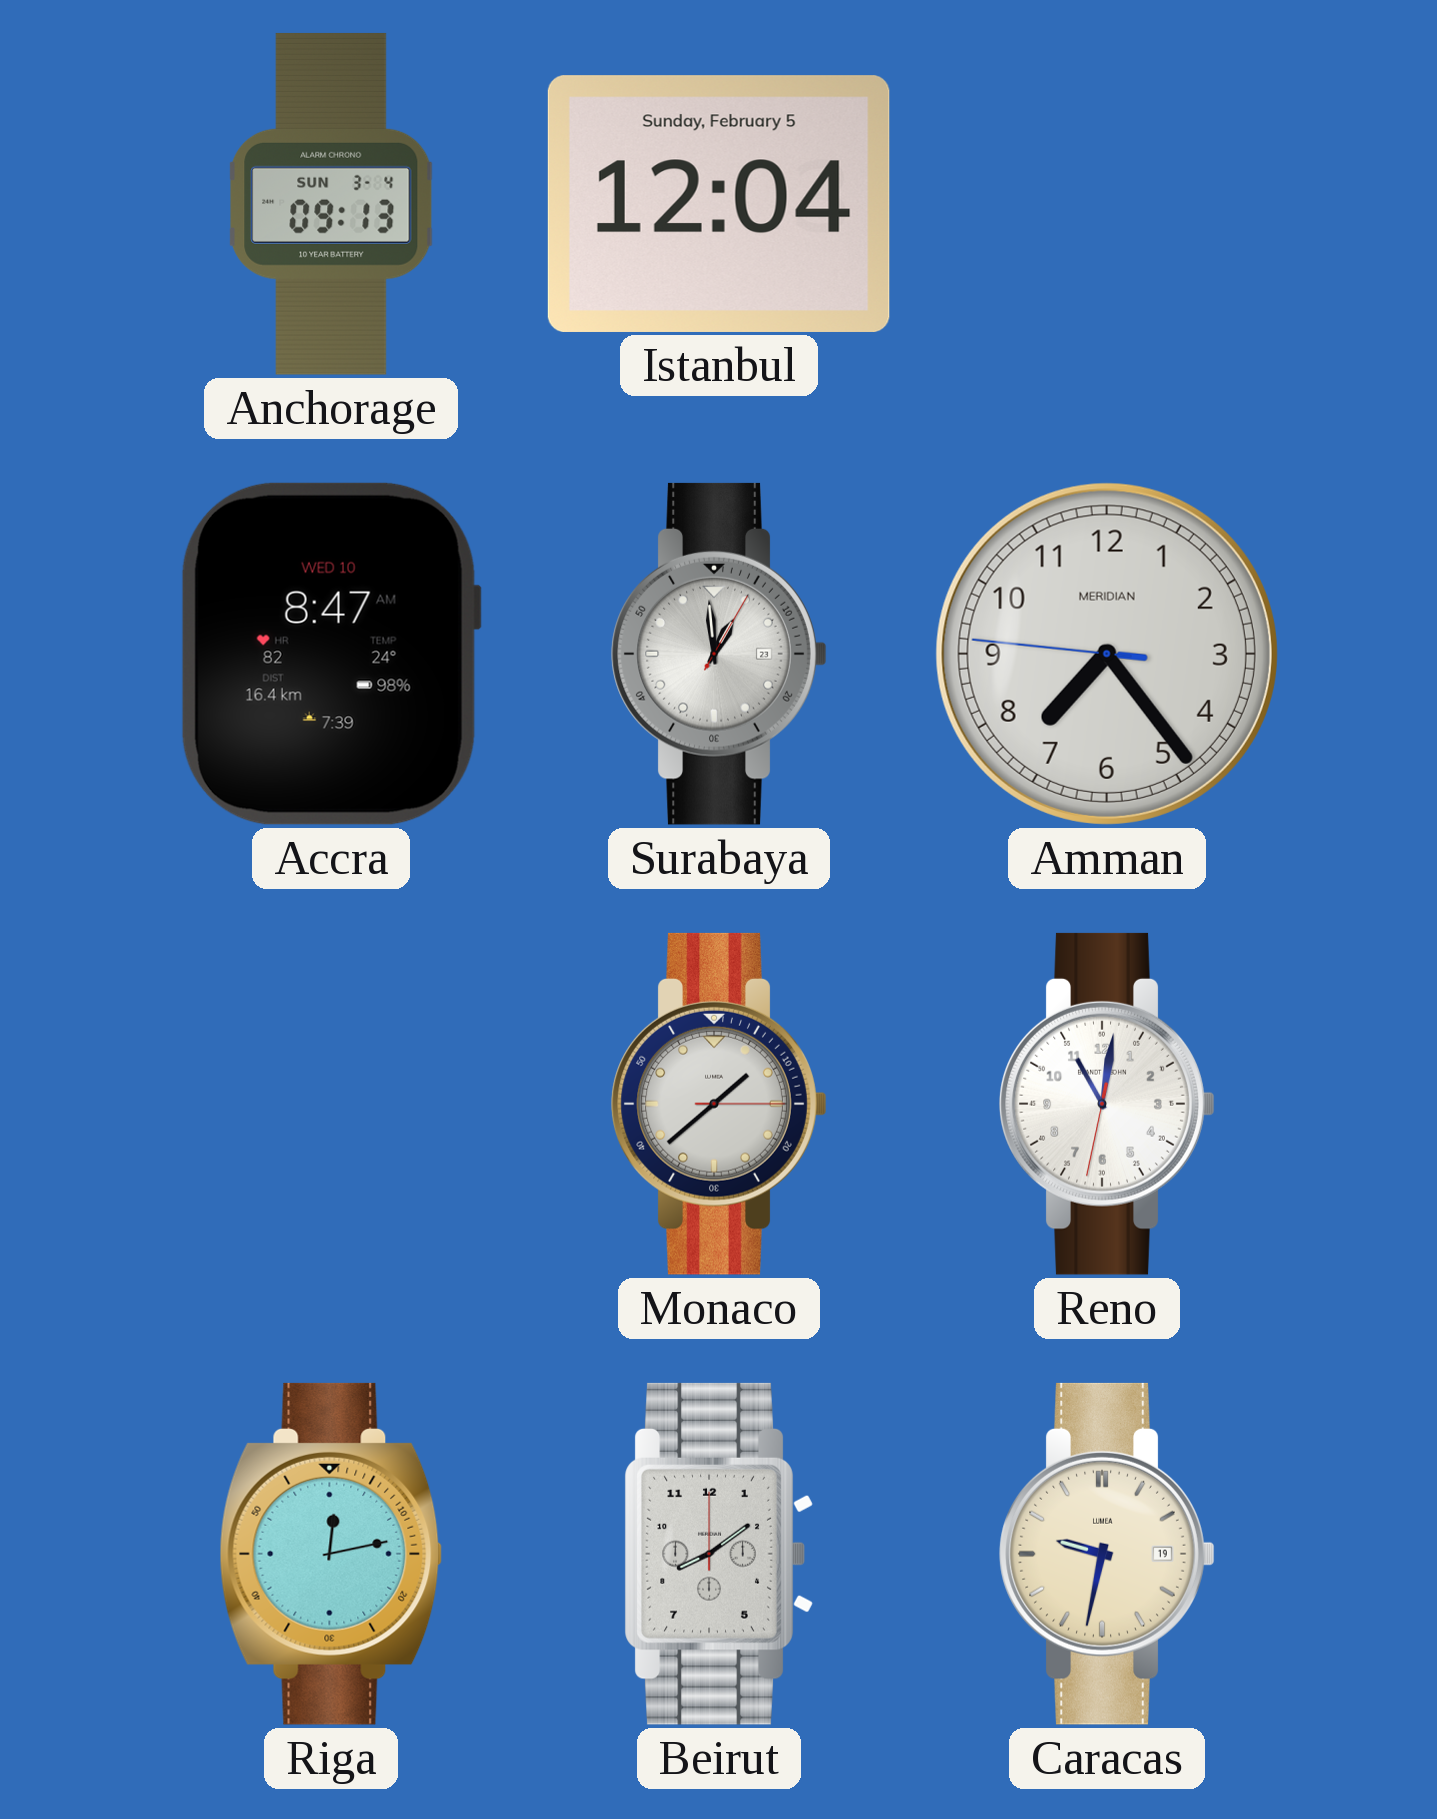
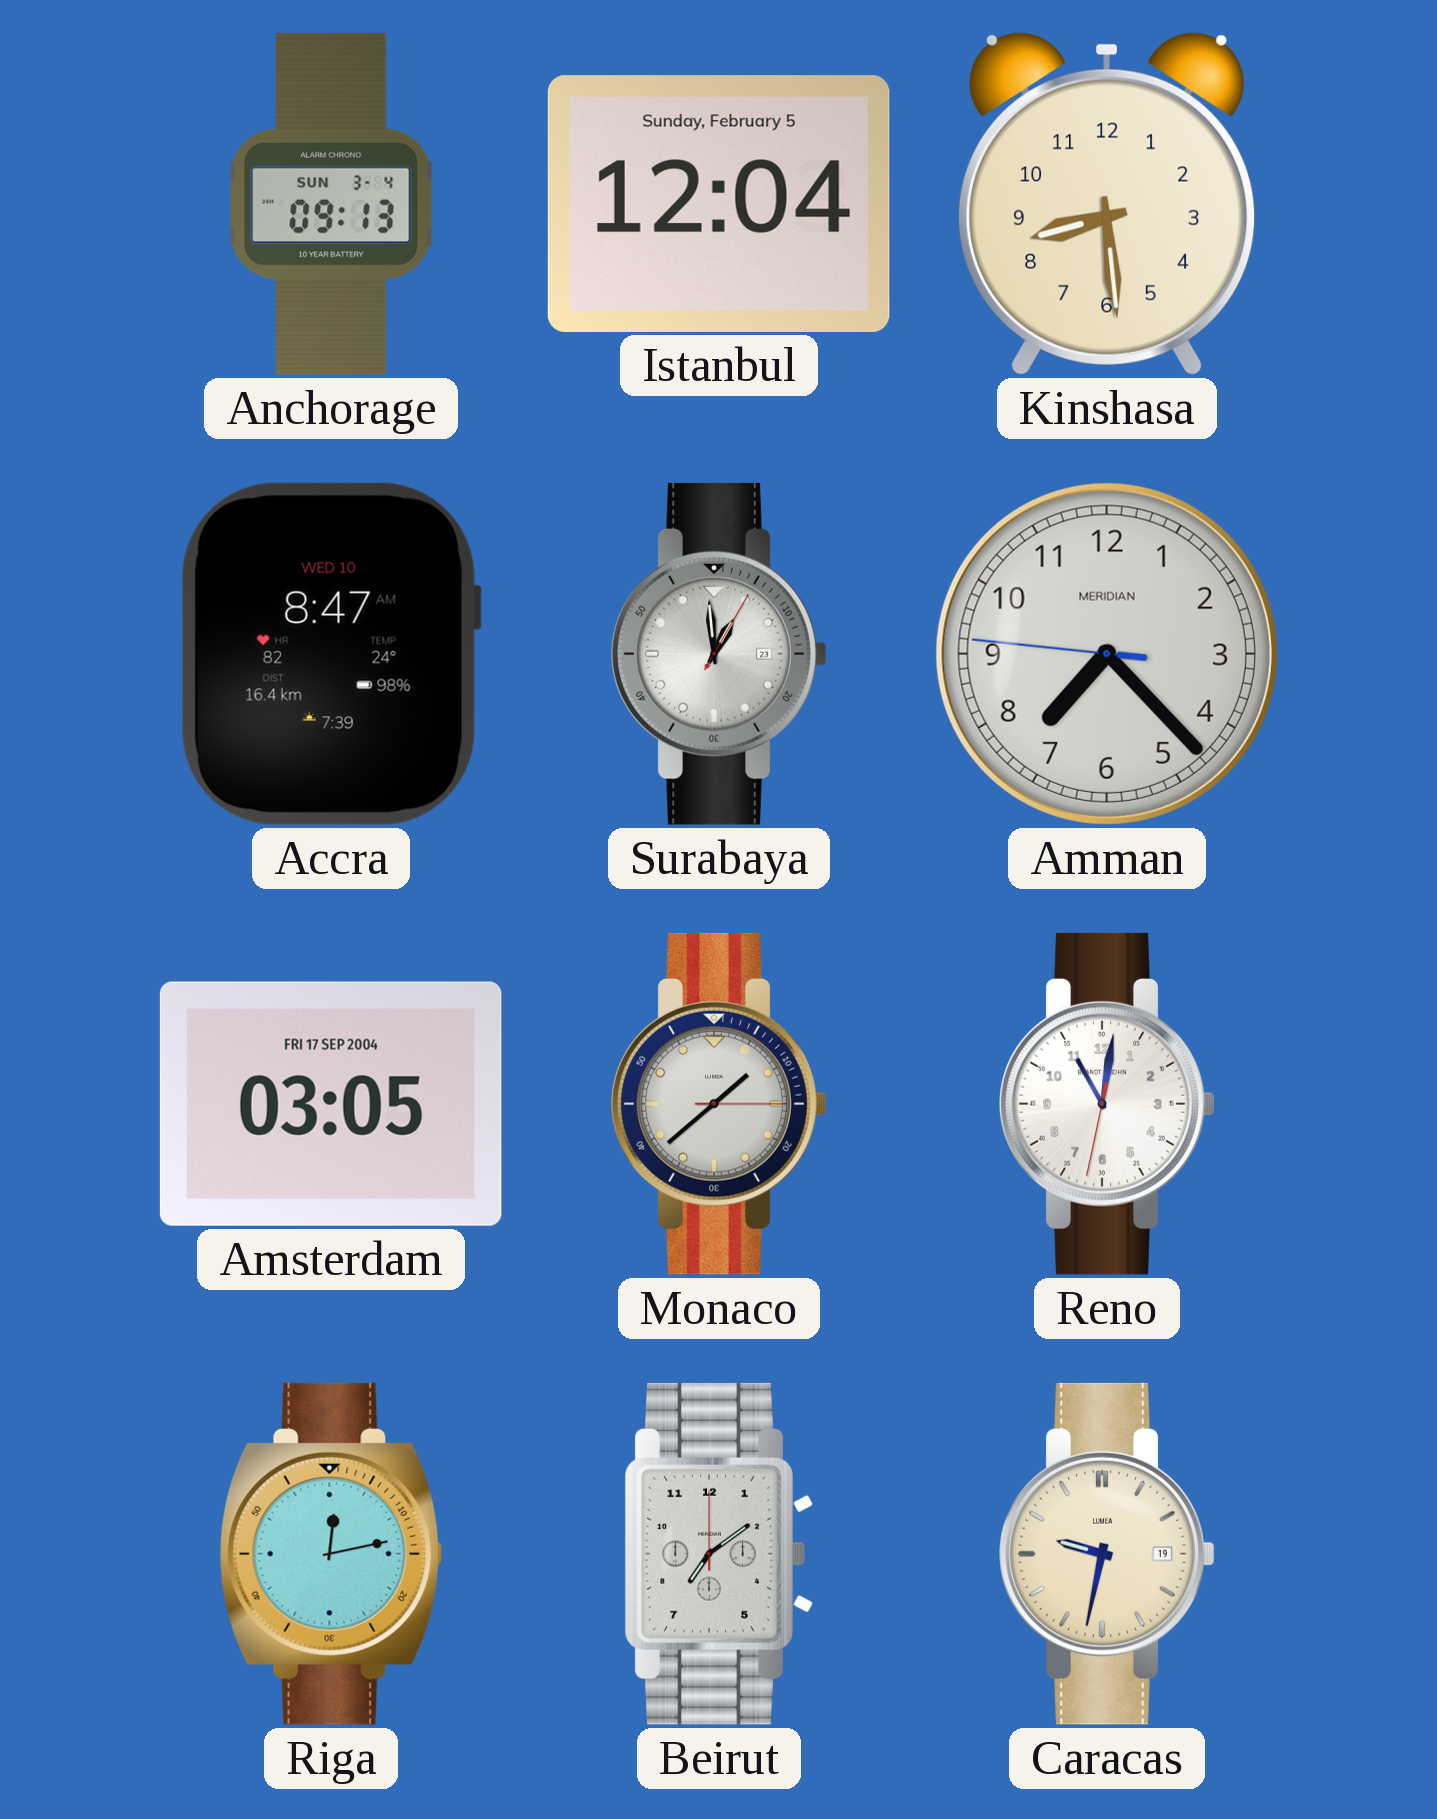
Kinshasa: none -> 8:29 (1107, 204)
Amman: 7:23 -> 7:22 (1107, 654)
Amsterdam: none -> 03:05 (331, 1104)
Beirut: 8:09 -> 7:09 (719, 1554)
